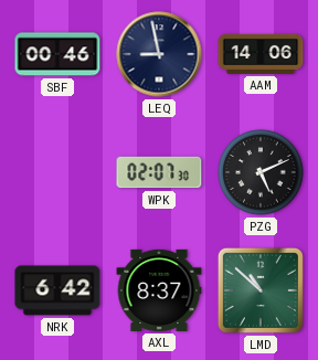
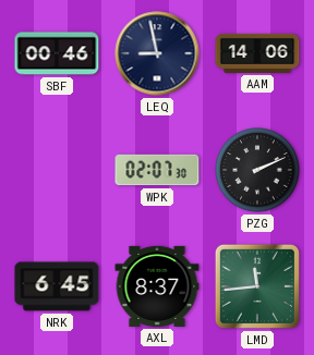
PZG: 5:11 -> 2:11 (257, 170)
NRK: 6:42 -> 6:45 (57, 286)
LMD: 10:52 -> 11:44 (257, 286)
